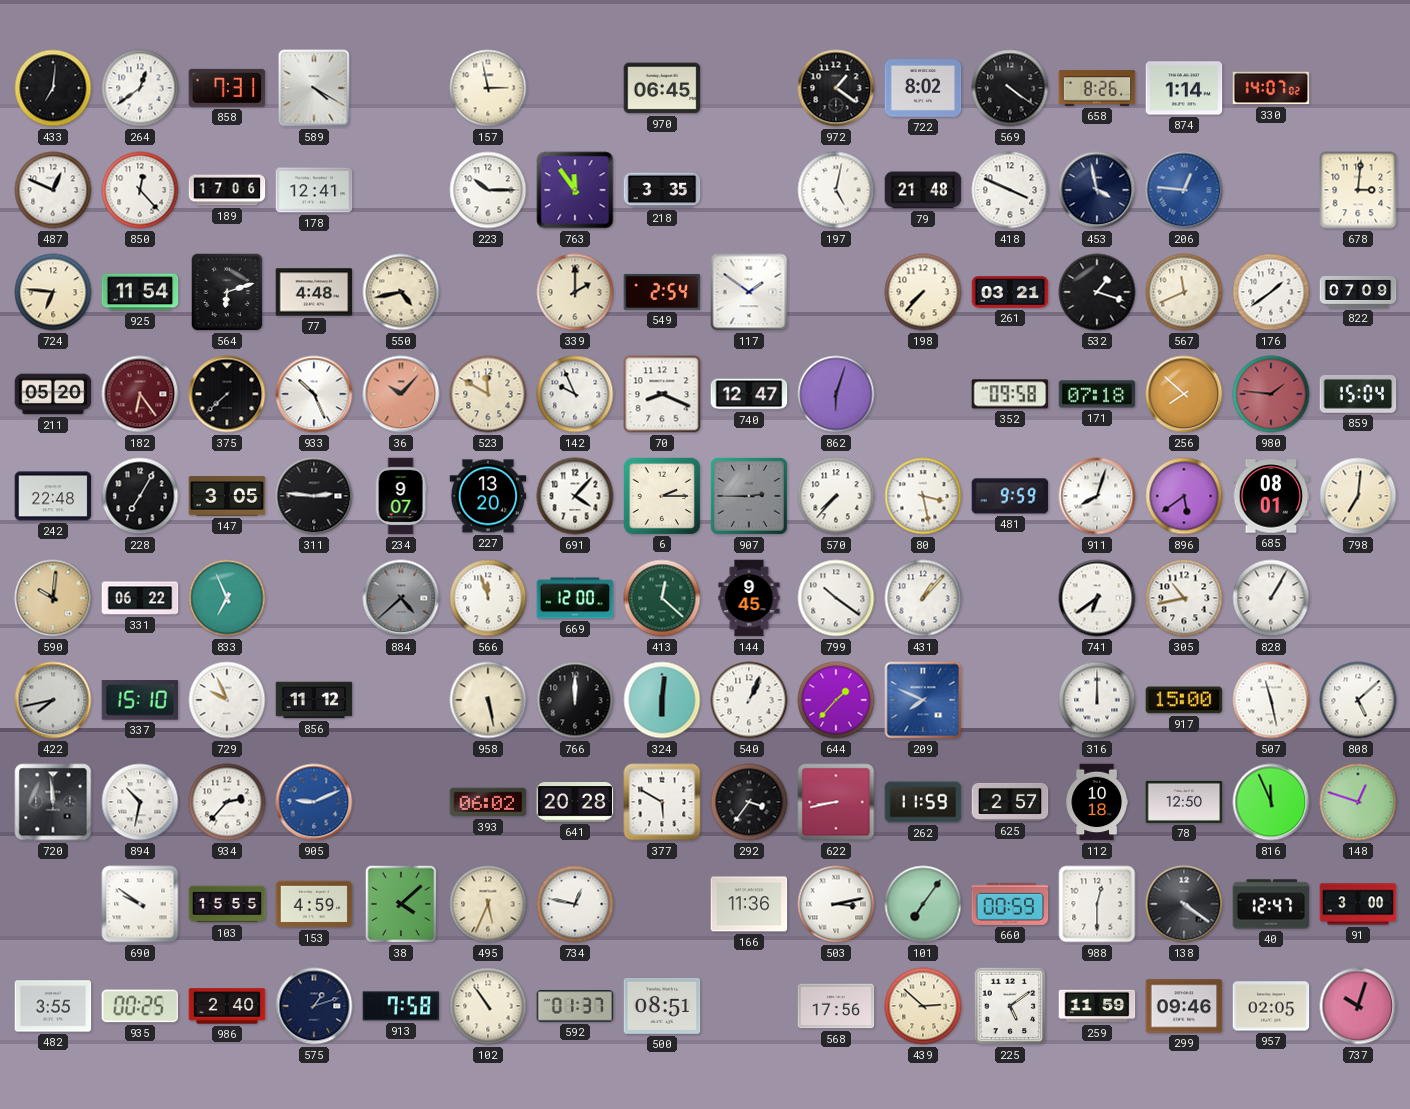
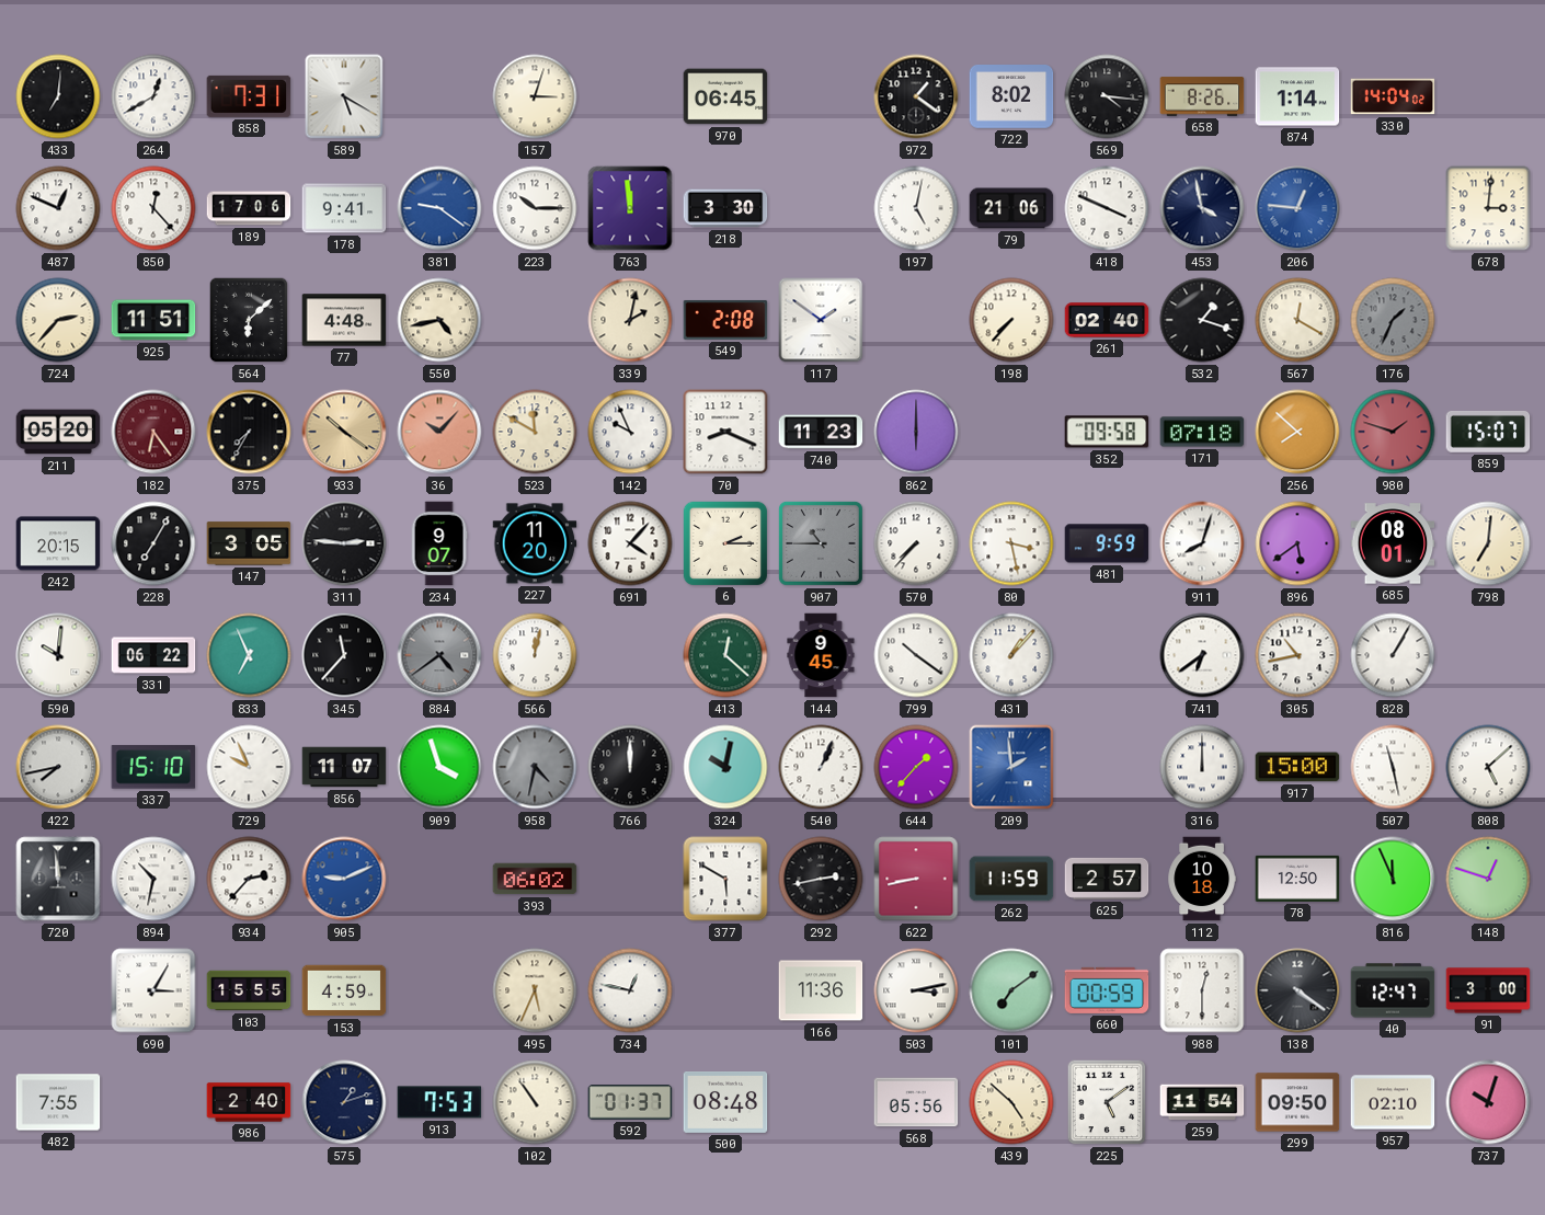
264: 12:39 -> 12:40 (153, 96)
589: 4:20 -> 5:20 (344, 96)
157: 2:58 -> 3:03 (535, 96)
569: 4:21 -> 4:16 (1107, 96)
330: 14:07 -> 14:04 (1393, 96)
178: 12:41 -> 9:41 (344, 208)
381: none -> 9:21 (439, 208)
763: 11:54 -> 11:59 (630, 208)
218: 3:35 -> 3:30 (725, 208)
79: 21:48 -> 21:06 (1011, 208)
724: 6:46 -> 2:37 (58, 320)
925: 11:54 -> 11:51 (153, 320)
564: 6:12 -> 6:08 (249, 320)
339: 2:00 -> 2:02 (630, 320)
549: 2:54 -> 2:08 (725, 320)
261: 03:21 -> 02:40 (1107, 320)
567: 11:41 -> 12:20 (1297, 320)
176: 1:39 -> 1:34 (1393, 320)
176 dial: white -> grey (1393, 320)
822: 07:09 -> none (1358, 292)
375: 7:38 -> 7:35 (249, 432)
933: 10:26 -> 10:21 (344, 432)
933 dial: white -> champagne (344, 432)
740: 12:47 -> 11:23 (821, 432)
862: 6:03 -> 6:00 (916, 432)
980: 1:46 -> 1:48 (1393, 432)
859: 15:04 -> 15:07 (1488, 432)
242: 22:48 -> 20:15 (58, 543)
227: 13:20 -> 11:20 (535, 543)
907: 2:45 -> 10:45 (821, 543)
590 dial: champagne -> white (58, 655)
345: none -> 11:37 (344, 655)
884: 4:38 -> 4:39 (439, 655)
566: 11:57 -> 12:02 (535, 655)
669: 12:00 -> none (575, 598)
856: 11:12 -> 11:07 (344, 767)
909: none -> 3:57 (439, 767)
958: 5:28 -> 4:32 (535, 767)
958 dial: cream -> grey (535, 767)
324: 6:01 -> 10:02 (725, 767)
209: 7:49 -> 1:59 (1011, 767)
641: 20:28 -> none (575, 803)
292: 3:36 -> 2:43 (821, 879)
690: 9:51 -> 3:05 (153, 990)
38: 4:08 -> none (401, 904)
101: 7:06 -> 7:09 (1011, 990)
482: 3:55 -> 7:55 (58, 1102)
935: 00:25 -> none (140, 1006)
913: 7:58 -> 7:53 (439, 1102)
500: 08:51 -> 08:48 (725, 1102)
568: 17:56 -> 05:56 (916, 1102)
439: 2:52 -> 4:52 (1011, 1102)
259: 11:59 -> 11:54 (1202, 1102)
299: 09:46 -> 09:50 (1297, 1102)
957: 02:05 -> 02:10 (1393, 1102)
